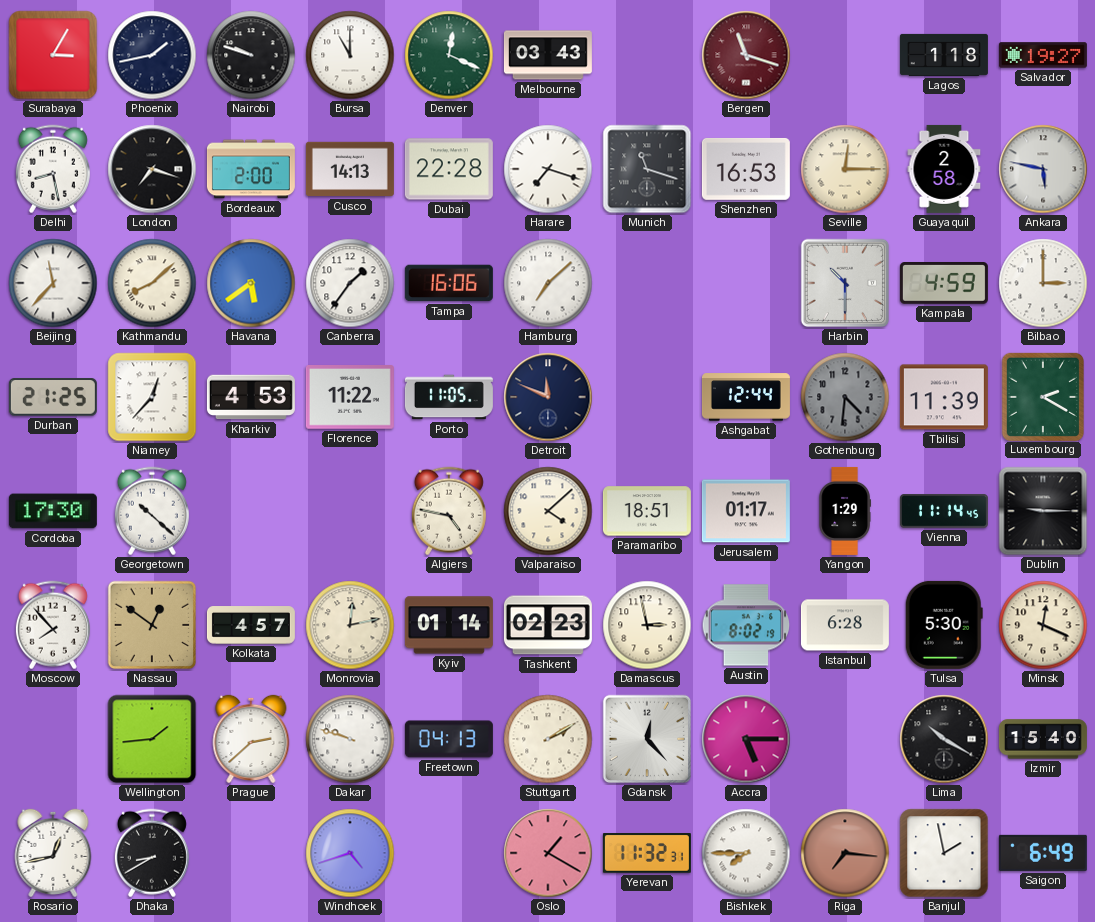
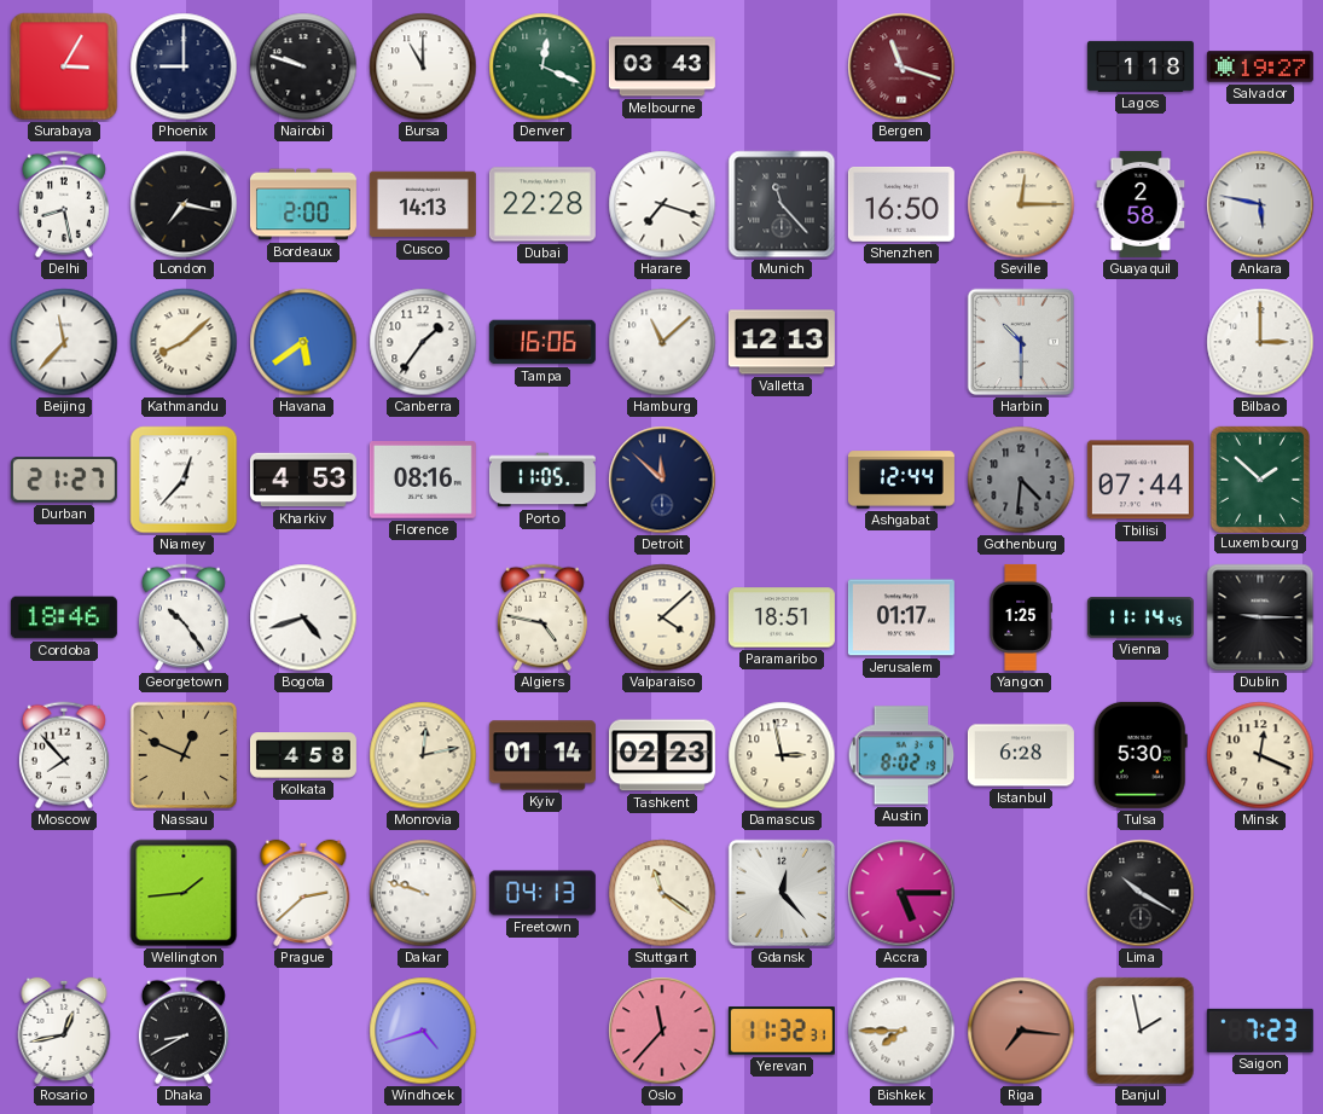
Phoenix: 1:43 -> 9:00 (184, 66)
London: 7:18 -> 7:17 (184, 204)
Munich: 11:18 -> 11:23 (782, 204)
Shenzhen: 16:53 -> 16:50 (901, 204)
Hamburg: 7:08 -> 11:08 (662, 342)
Valletta: none -> 12:13 (782, 342)
Kampala: 4:59 -> none (944, 284)
Durban: 21:25 -> 21:27 (64, 480)
Florence: 11:22 -> 08:16 (423, 481)
Detroit: 11:49 -> 11:52 (662, 480)
Tbilisi: 11:39 -> 07:44 (1141, 480)
Luxembourg: 2:20 -> 1:52 (1260, 478)
Cordoba: 17:30 -> 18:46 (64, 617)
Georgetown: 10:22 -> 10:24 (184, 617)
Bogota: none -> 4:42 (303, 617)
Yangon: 1:29 -> 1:25 (1021, 617)
Nassau: 12:51 -> 12:49 (184, 755)
Kolkata: 4:57 -> 4:58 (303, 755)
Stuttgart: 2:10 -> 11:21 (662, 893)
Izmir: 15:40 -> none (1043, 739)
Oslo: 1:20 -> 11:37 (662, 1031)
Saigon: 6:49 -> 7:23 (1260, 1031)
